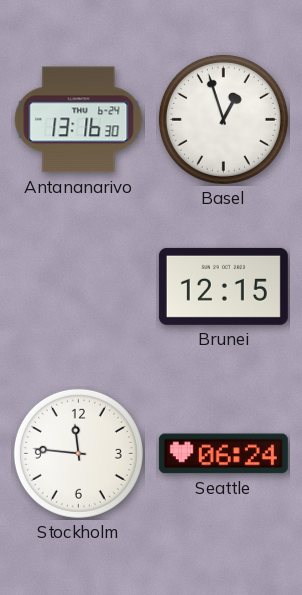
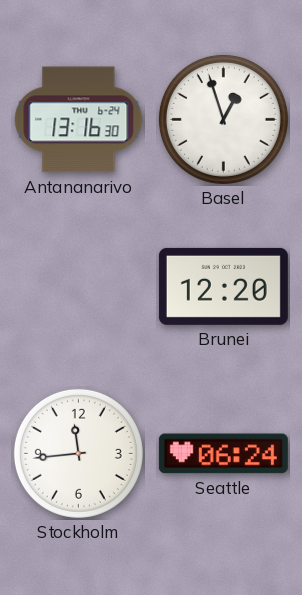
Brunei: 12:15 -> 12:20 (223, 286)
Stockholm: 11:46 -> 11:44 (78, 453)
